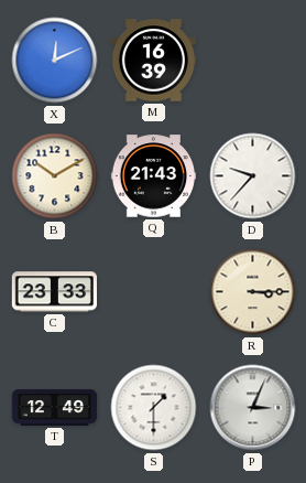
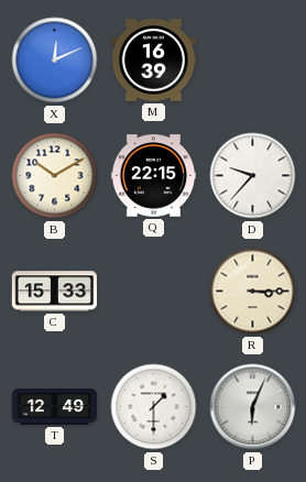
Q: 21:43 -> 22:15 (153, 176)
C: 23:33 -> 15:33 (54, 292)
P: 3:04 -> 6:04 (253, 407)
